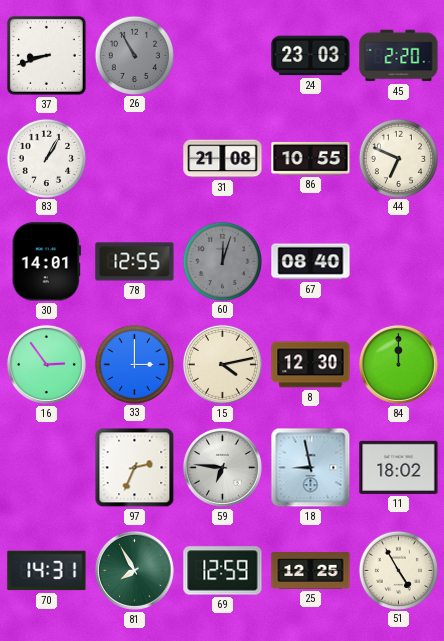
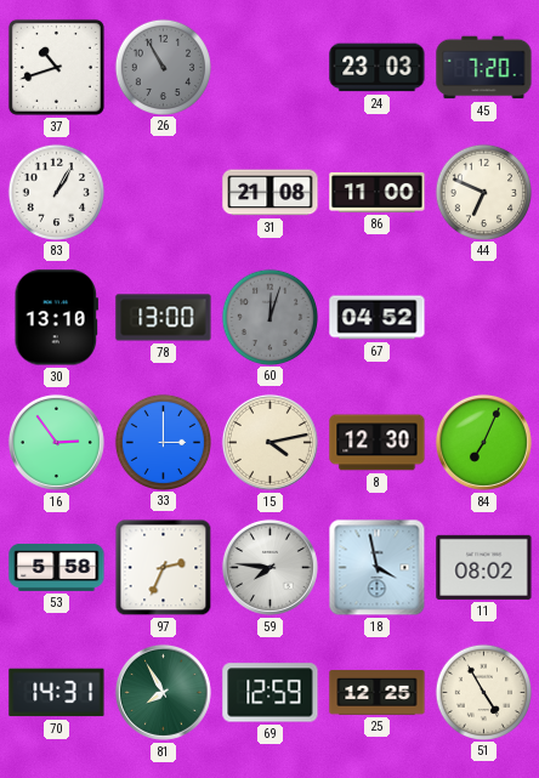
37: 8:42 -> 10:42 (56, 67)
45: 2:20 -> 7:20 (484, 68)
86: 10:55 -> 11:00 (378, 192)
30: 14:01 -> 13:10 (56, 318)
78: 12:55 -> 13:00 (164, 318)
67: 08:40 -> 04:52 (378, 318)
84: 12:00 -> 7:04 (483, 442)
53: none -> 5:58 (57, 567)
59: 6:46 -> 7:46 (269, 567)
18: 8:58 -> 3:58 (378, 568)
11: 18:02 -> 08:02 (484, 567)
